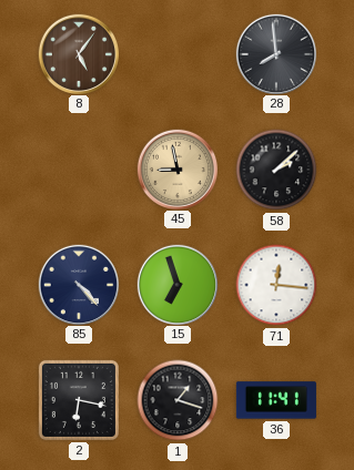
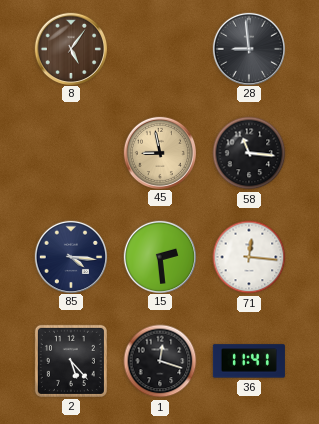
28: 7:59 -> 8:59 (248, 48)
58: 2:08 -> 11:16 (249, 153)
85: 4:23 -> 4:16 (70, 256)
15: 6:57 -> 2:29 (159, 256)
2: 6:17 -> 5:23 (71, 361)
1: 1:18 -> 12:18 (160, 361)
